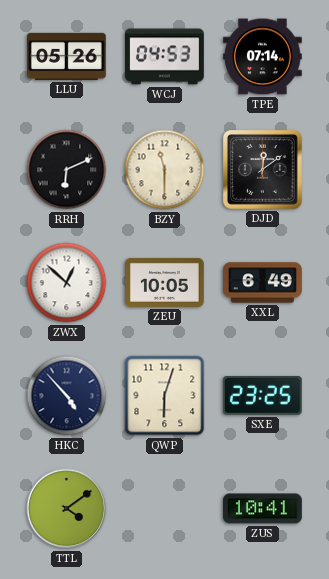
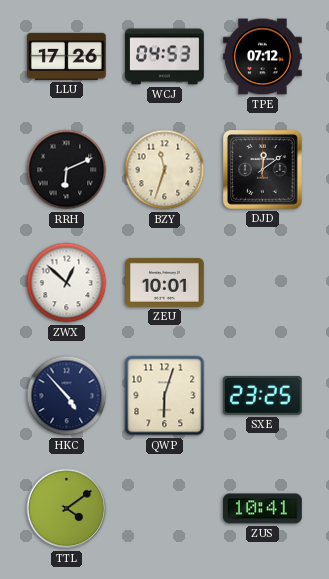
LLU: 05:26 -> 17:26 (67, 56)
TPE: 07:14 -> 07:12 (263, 57)
BZY: 11:30 -> 11:33 (165, 170)
ZEU: 10:05 -> 10:01 (165, 282)
XXL: 6:49 -> none (263, 283)
